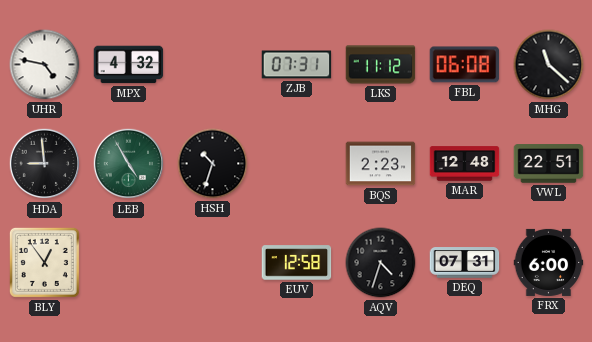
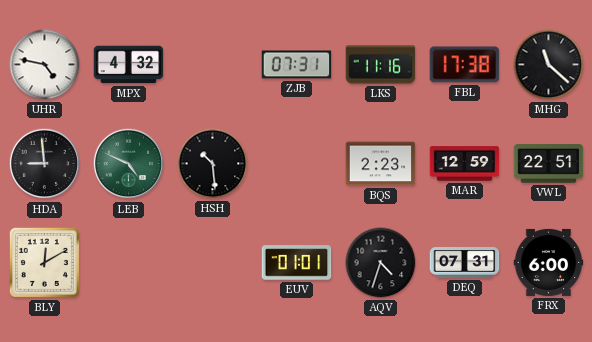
LKS: 11:12 -> 11:16 (381, 65)
FBL: 06:08 -> 17:38 (465, 65)
LEB: 4:55 -> 4:49 (129, 164)
HSH: 10:33 -> 10:29 (213, 164)
MAR: 12:48 -> 12:59 (465, 164)
BLY: 12:54 -> 12:10 (44, 262)
EUV: 12:58 -> 01:01 (297, 263)
